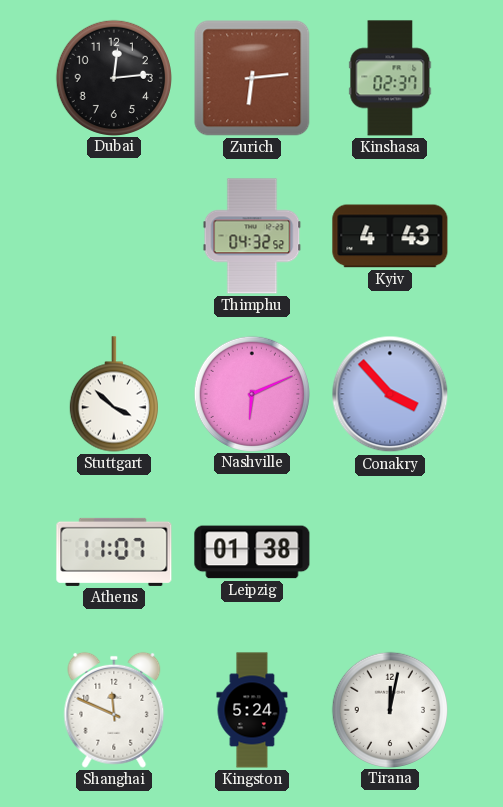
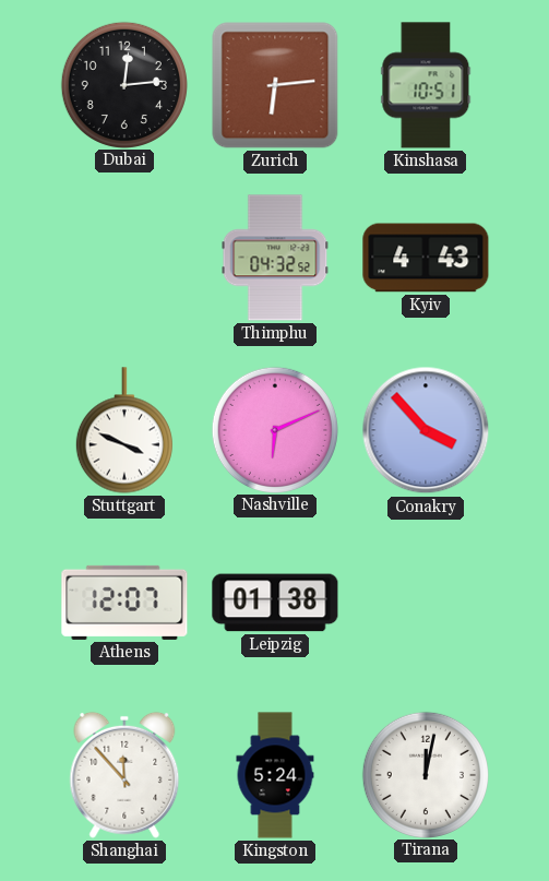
Kinshasa: 02:37 -> 10:51 (426, 85)
Stuttgart: 3:52 -> 3:49 (124, 430)
Athens: 11:07 -> 12:07 (124, 603)
Shanghai: 11:49 -> 11:53 (124, 775)
